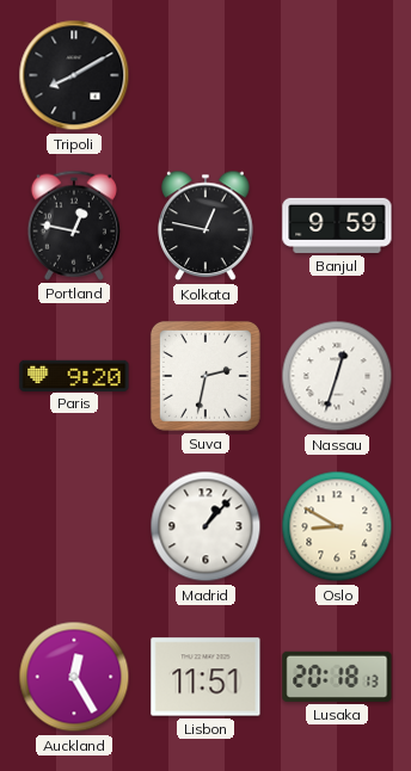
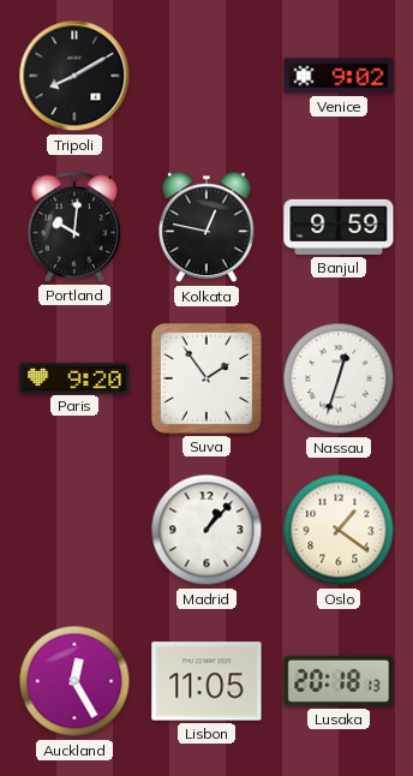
Venice: none -> 9:02 (339, 76)
Portland: 12:47 -> 10:01 (74, 227)
Suva: 2:32 -> 1:54 (206, 378)
Oslo: 8:50 -> 1:21 (339, 530)
Lisbon: 11:51 -> 11:05 (206, 681)
